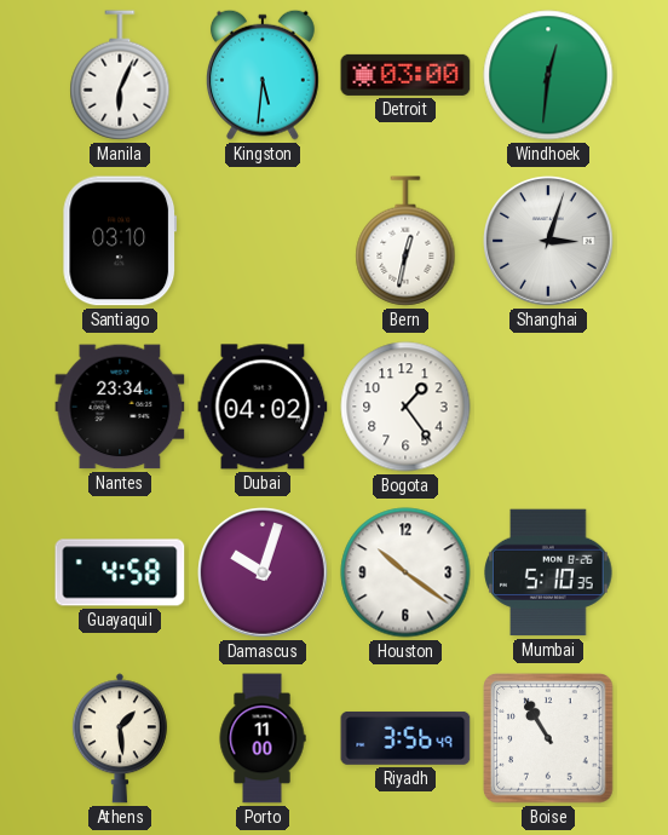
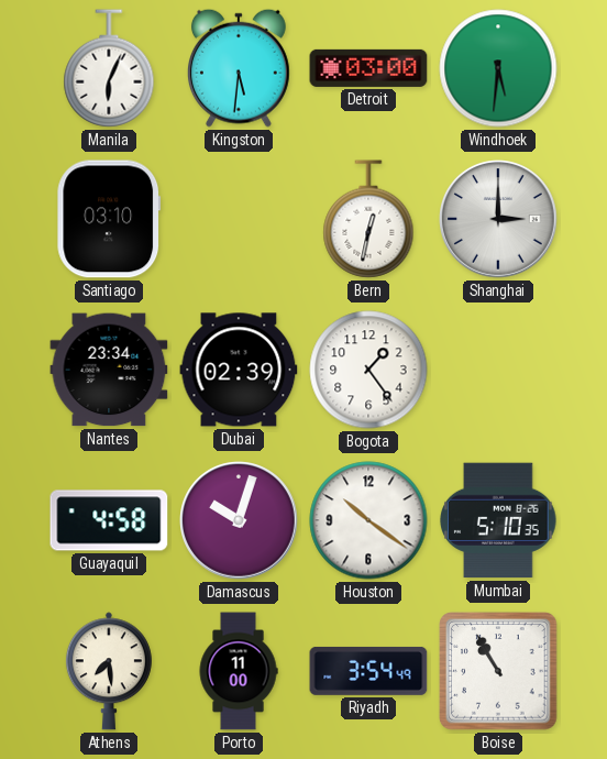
Windhoek: 12:31 -> 5:31 (498, 68)
Shanghai: 3:03 -> 3:00 (498, 219)
Dubai: 04:02 -> 02:39 (239, 370)
Athens: 1:29 -> 7:29 (109, 671)
Riyadh: 3:56 -> 3:54 (368, 671)
